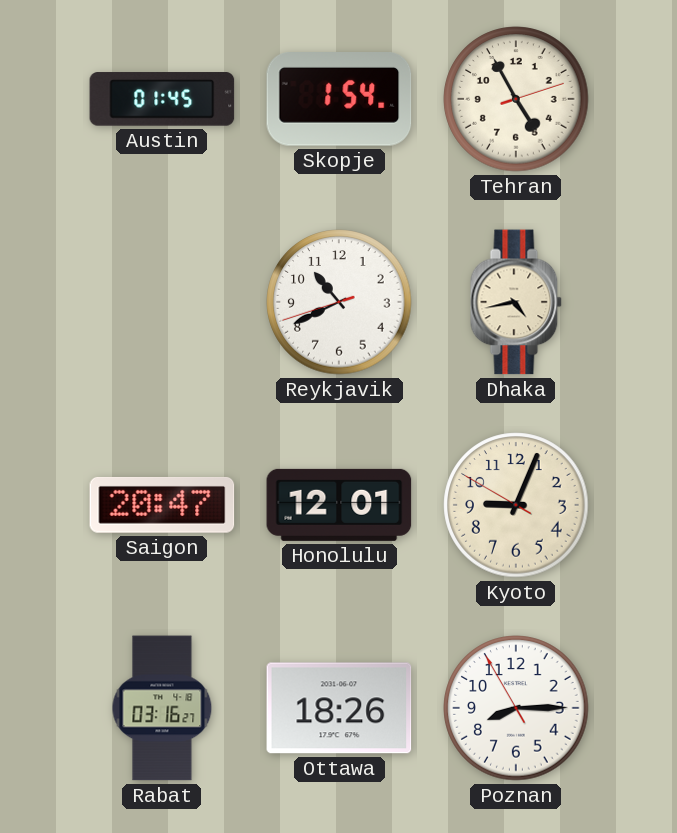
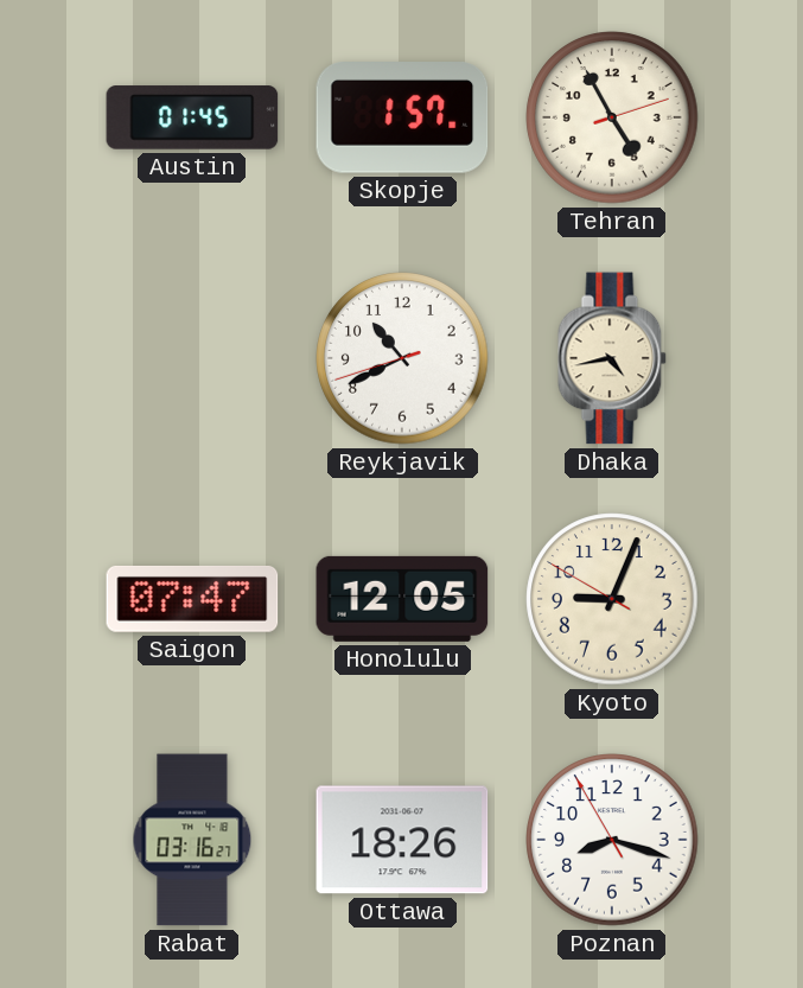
Skopje: 1:54 -> 1:57 (402, 119)
Saigon: 20:47 -> 07:47 (192, 599)
Honolulu: 12:01 -> 12:05 (402, 599)
Poznan: 8:14 -> 8:17 (612, 840)
